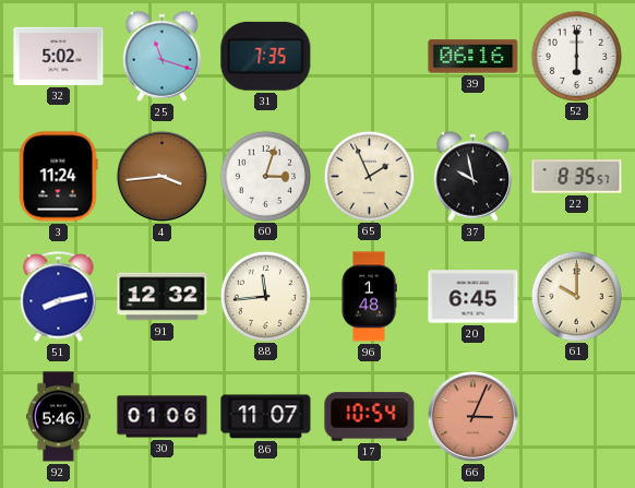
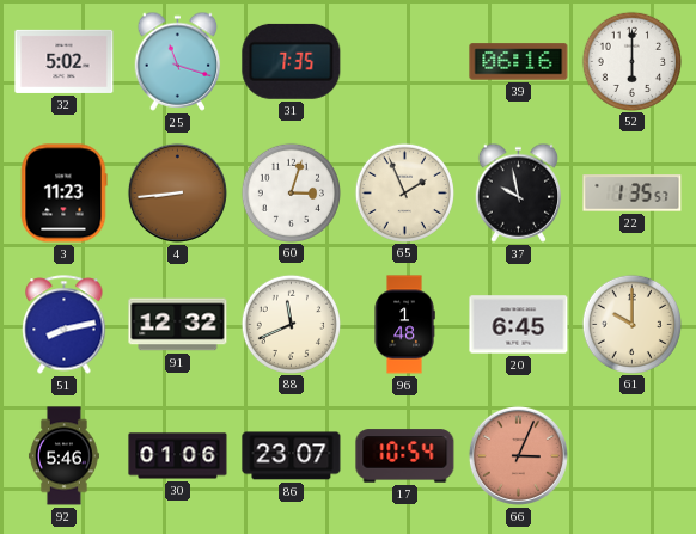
3: 11:24 -> 11:23 (63, 194)
4: 3:44 -> 8:44 (177, 192)
22: 8:35 -> 1:35 (633, 194)
88: 11:44 -> 11:41 (291, 324)
86: 11:07 -> 23:07 (292, 456)
